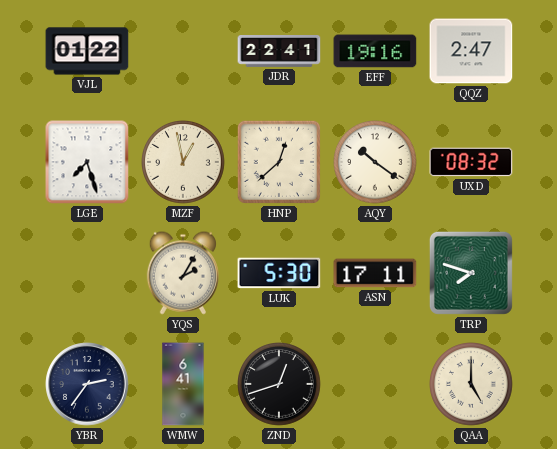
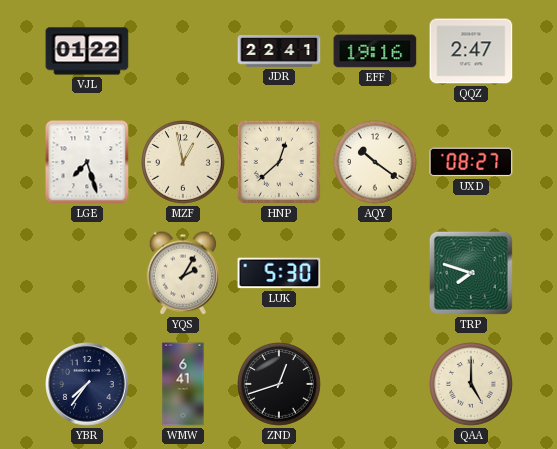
UXD: 08:32 -> 08:27 (471, 162)
ASN: 17:11 -> none (375, 273)
YBR: 2:36 -> 7:36 (87, 384)
